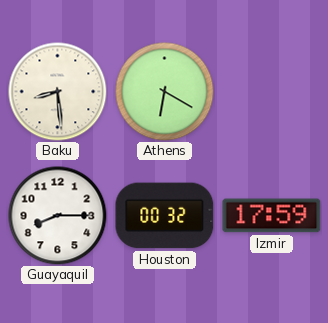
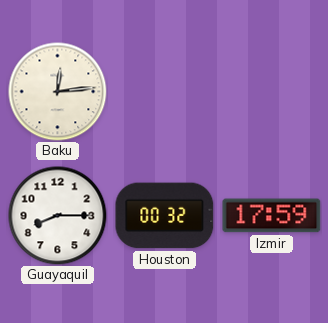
Baku: 8:29 -> 12:14 (58, 92)
Athens: 6:20 -> none (165, 92)
